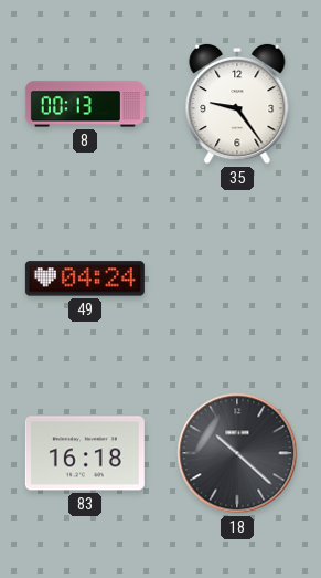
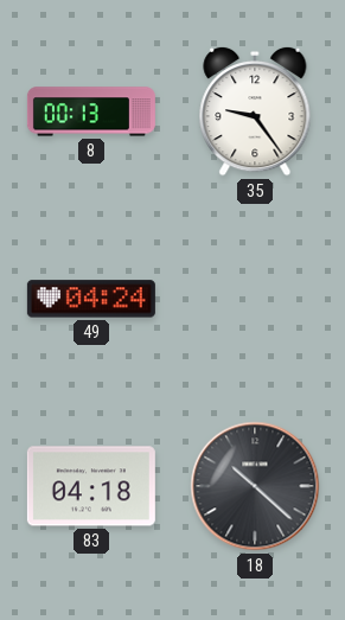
83: 16:18 -> 04:18 (91, 486)
